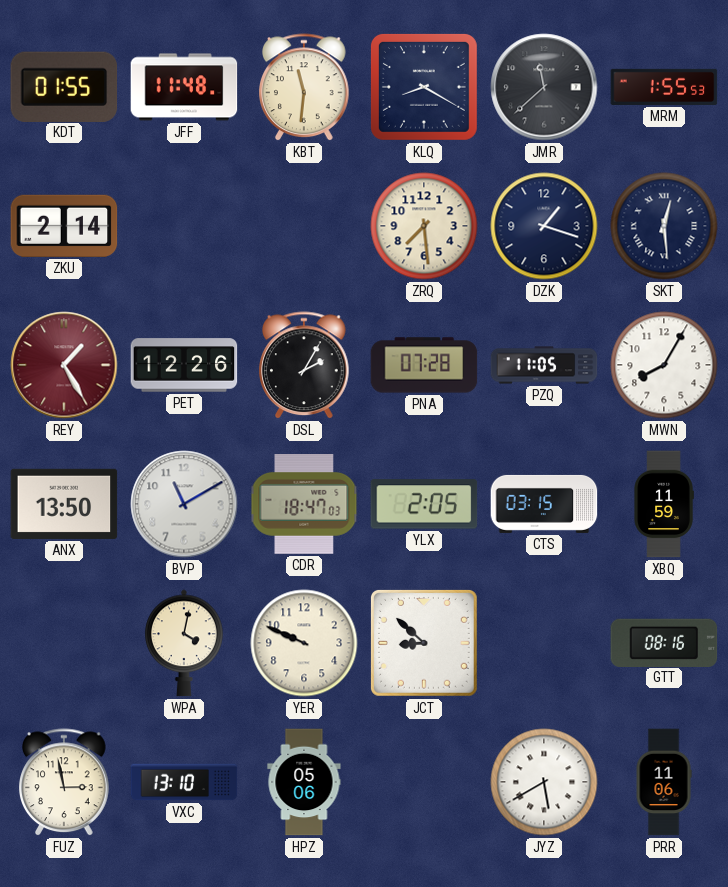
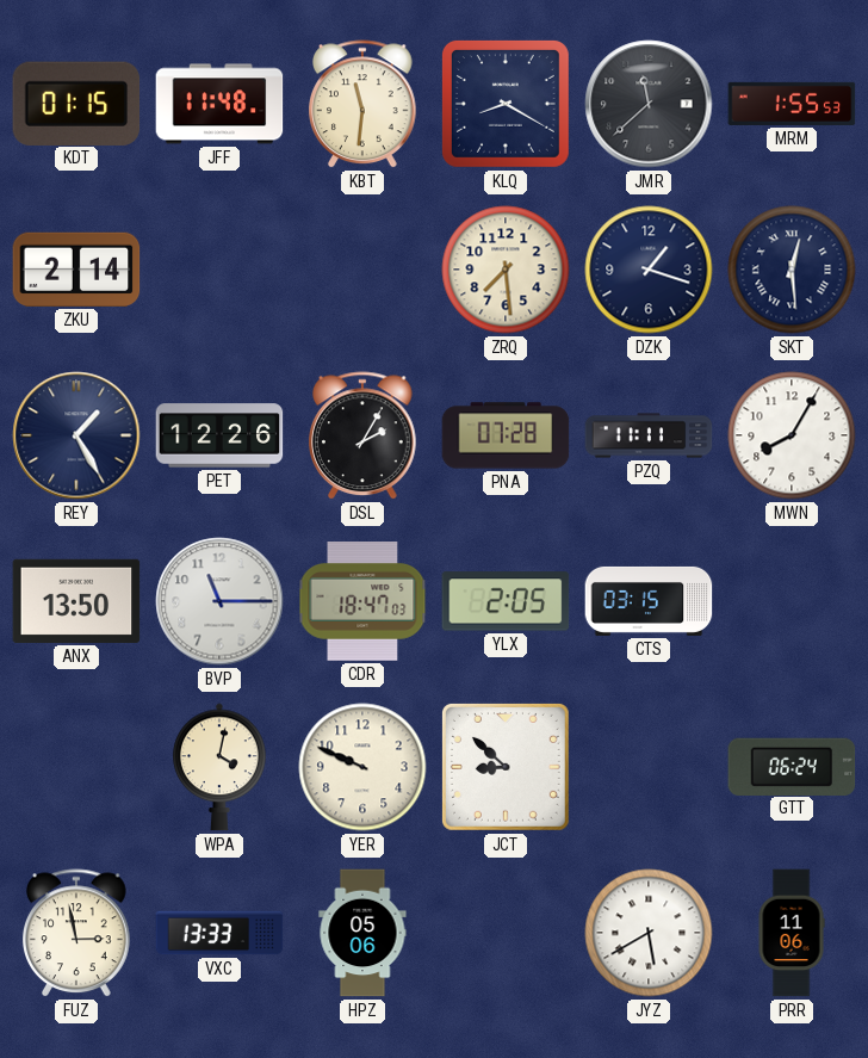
KDT: 01:55 -> 01:15 (76, 103)
REY dial: burgundy -> navy (76, 435)
PZQ: 11:05 -> 11:11 (649, 435)
BVP: 11:10 -> 11:15 (219, 601)
XBQ: 11:59 -> none (664, 504)
GTT: 08:16 -> 06:24 (792, 766)
VXC: 13:10 -> 13:33 (219, 933)
